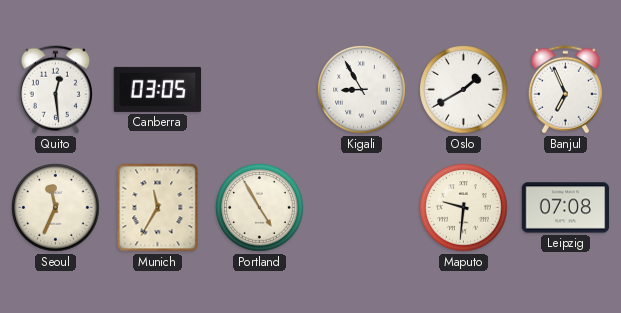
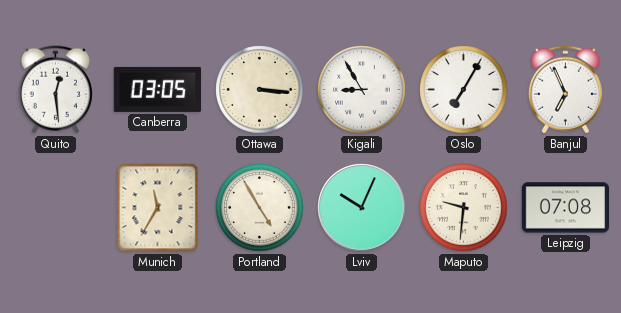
Ottawa: none -> 3:16 (260, 90)
Oslo: 1:40 -> 7:05 (464, 90)
Seoul: 11:34 -> none (56, 208)
Lviv: none -> 10:04 (362, 208)
